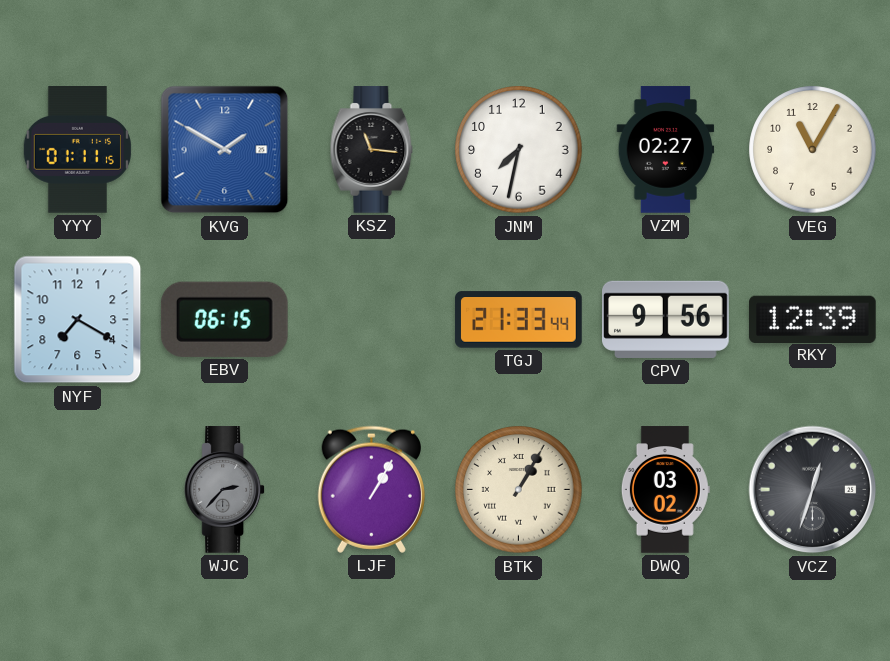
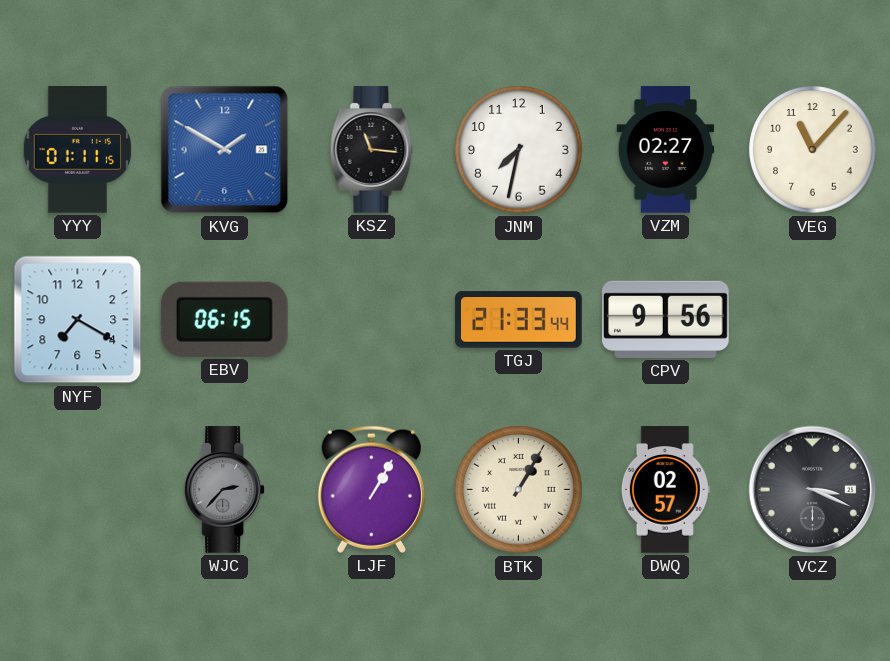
VEG: 11:05 -> 11:07 (813, 150)
RKY: 12:39 -> none (813, 319)
DWQ: 03:02 -> 02:57 (665, 490)
VCZ: 12:33 -> 3:19 (813, 490)
